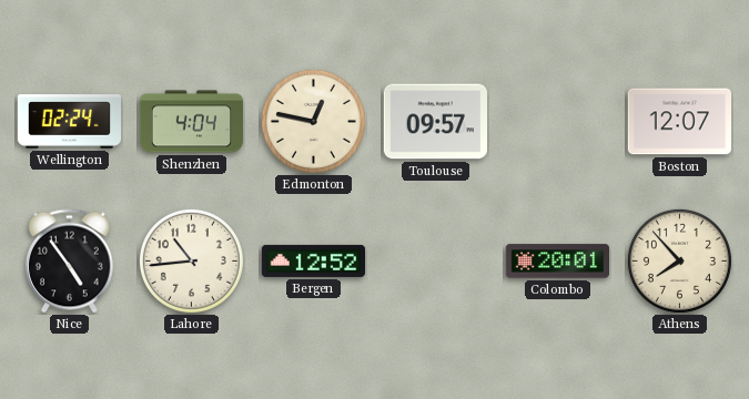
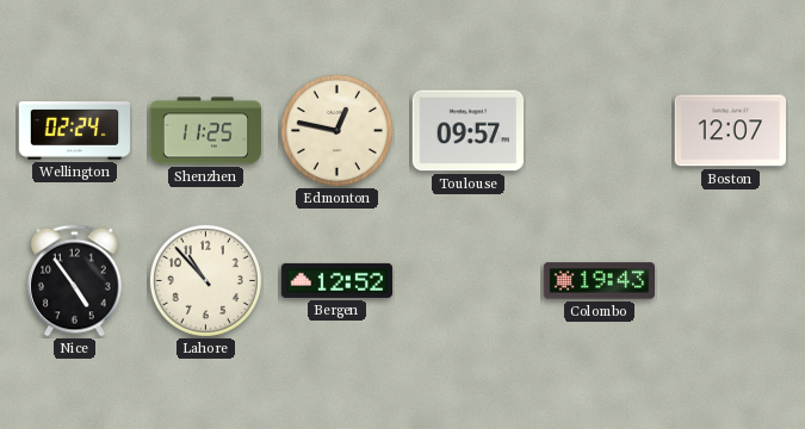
Shenzhen: 4:04 -> 11:25 (206, 131)
Lahore: 10:44 -> 10:53 (205, 280)
Colombo: 20:01 -> 19:43 (599, 281)
Athens: 7:53 -> none (679, 260)
